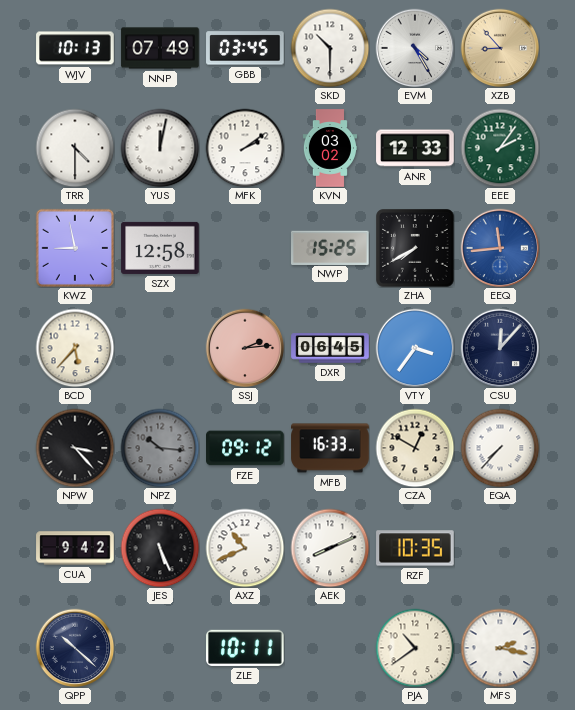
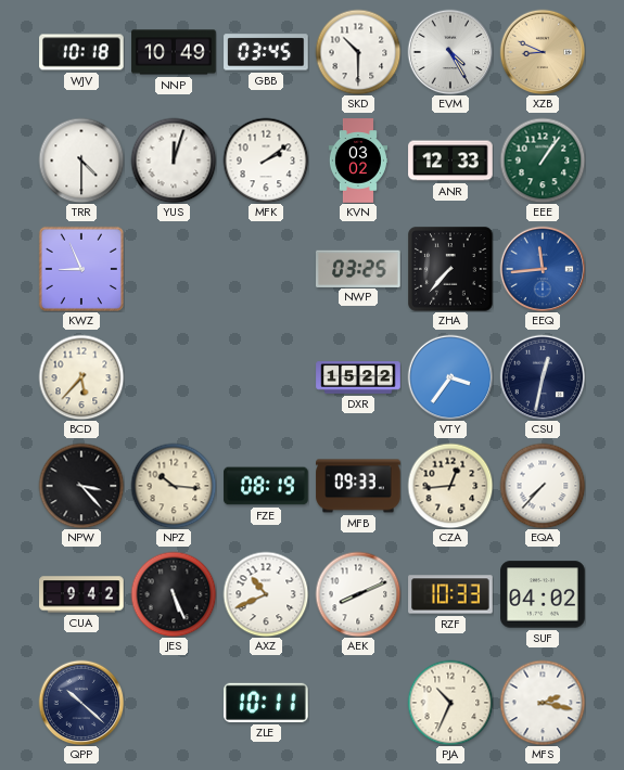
WJV: 10:13 -> 10:18 (81, 52)
NNP: 07:49 -> 10:49 (174, 52)
XZB: 8:53 -> 8:49 (543, 52)
YUS: 12:02 -> 12:03 (174, 161)
EEE: 2:06 -> 1:06 (543, 161)
KWZ: 8:58 -> 8:56 (81, 269)
SZX: 12:58 -> none (160, 248)
NWP: 15:25 -> 03:25 (359, 268)
ZHA: 7:40 -> 7:37 (450, 269)
SSJ: 2:14 -> none (245, 348)
DXR: 06:45 -> 15:22 (358, 377)
CSU: 12:07 -> 12:32 (543, 377)
NPZ dial: grey -> cream (174, 486)
FZE: 09:12 -> 08:19 (266, 486)
MFB: 16:33 -> 09:33 (358, 486)
CZA: 12:50 -> 12:44 (450, 486)
RZF: 10:35 -> 10:33 (450, 594)
SUF: none -> 04:02 (543, 594)
PJA: 10:39 -> 10:34 (450, 703)
